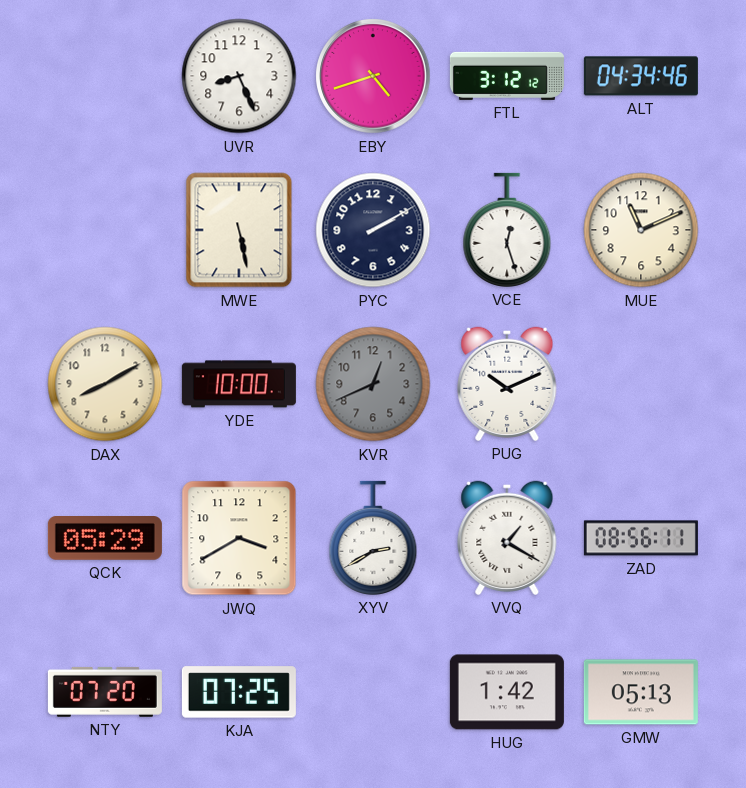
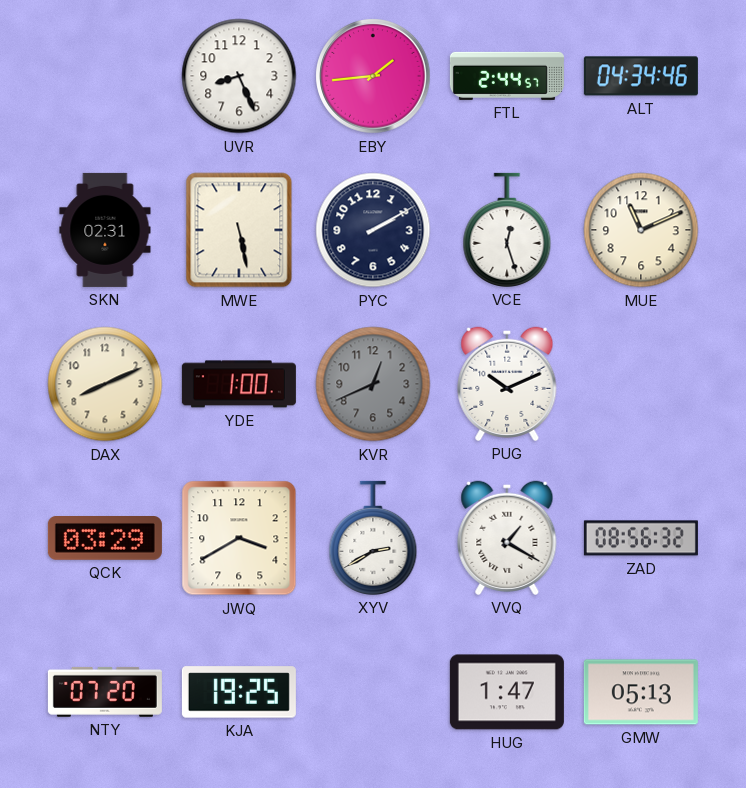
EBY: 4:42 -> 1:44 (373, 76)
FTL: 3:12 -> 2:44 (507, 76)
SKN: none -> 02:31 (105, 230)
DAX: 8:10 -> 8:11 (105, 384)
YDE: 10:00 -> 1:00 (239, 384)
QCK: 05:29 -> 03:29 (105, 539)
ZAD: 08:56:11 -> 08:56:32 (641, 538)
KJA: 07:25 -> 19:25 (239, 692)
HUG: 1:42 -> 1:47 (507, 692)
